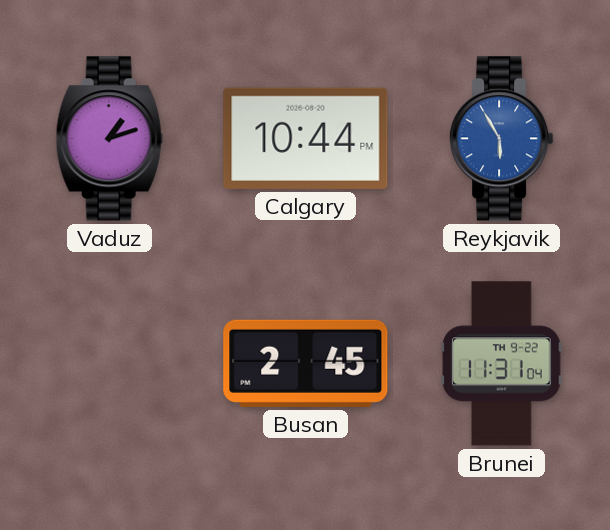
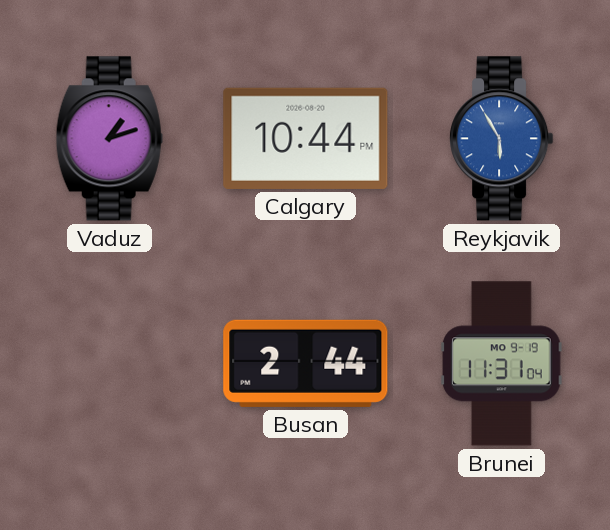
Busan: 2:45 -> 2:44 (306, 363)
Brunei date: TH 9-22 -> MO 9-19 (502, 364)
